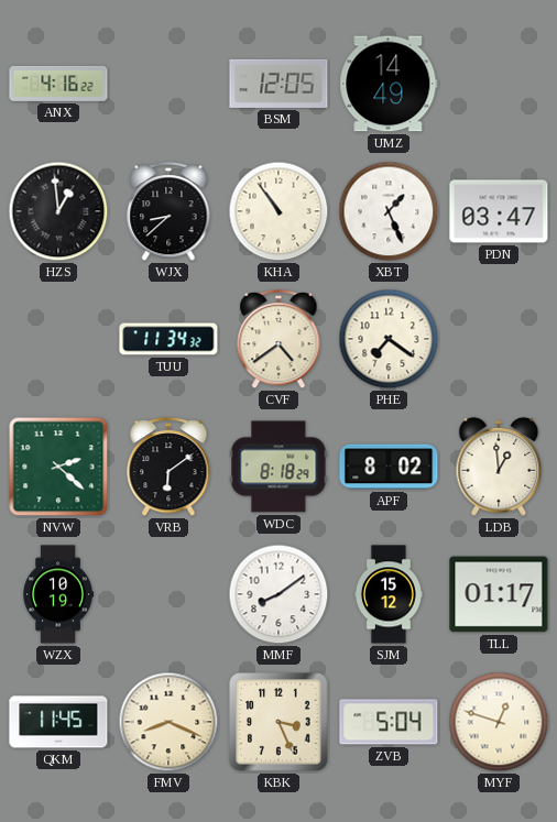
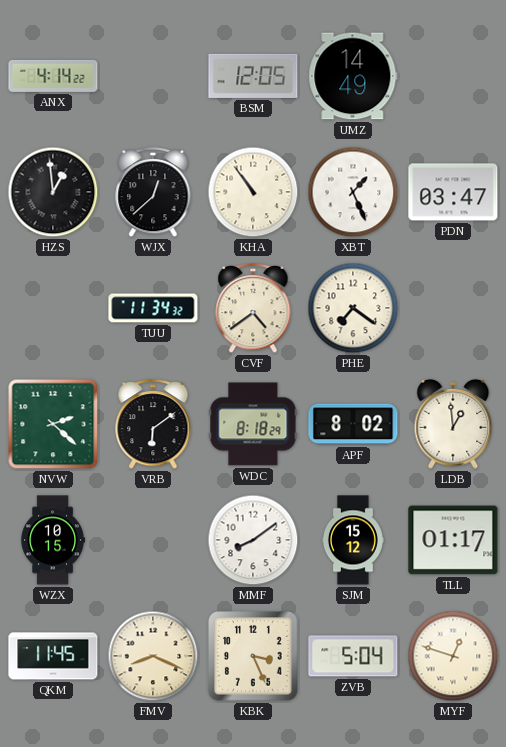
ANX: 4:16 -> 4:14 (53, 76)
WJX: 8:38 -> 12:38 (153, 193)
WZX: 10:19 -> 10:15 (53, 540)
